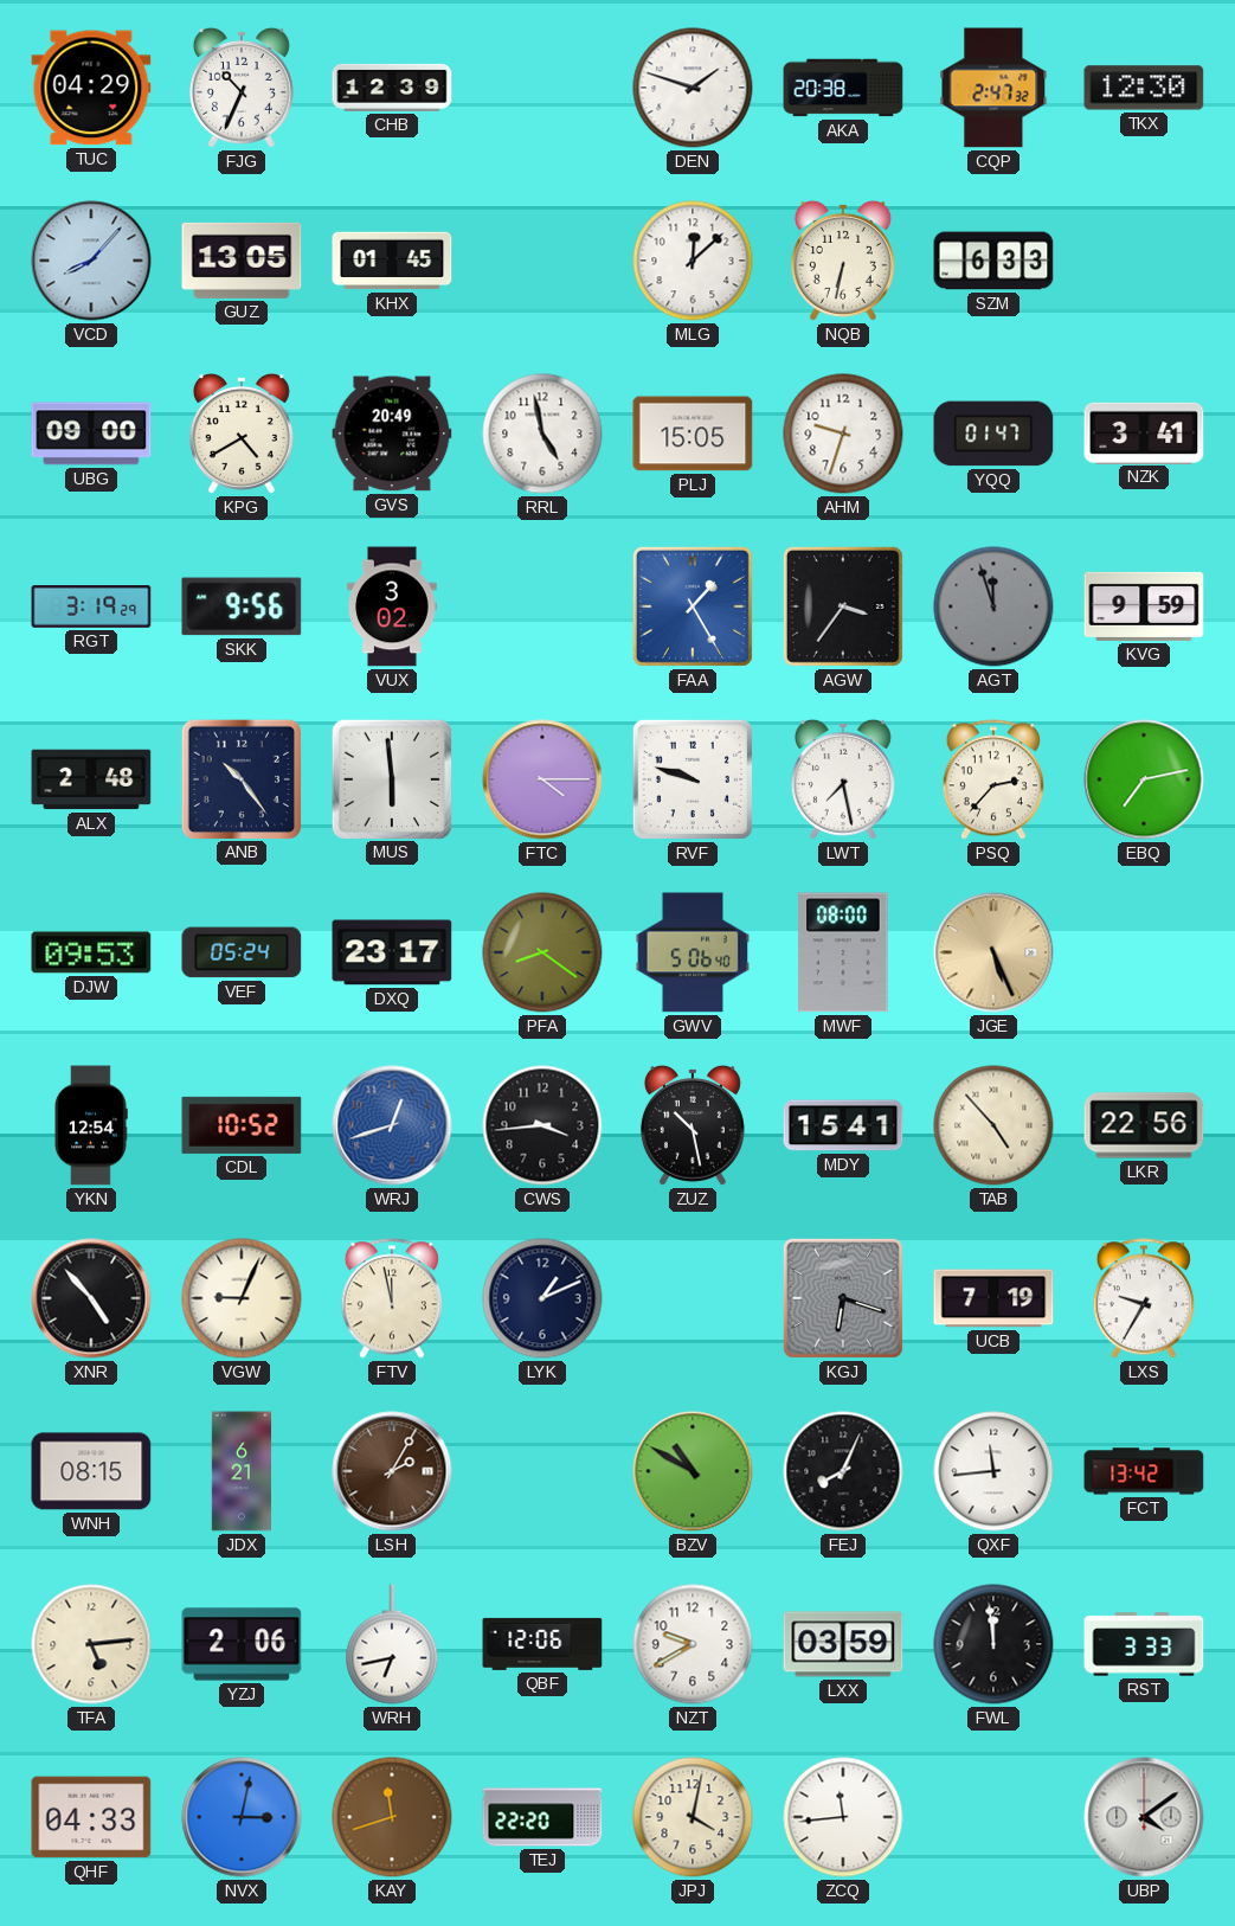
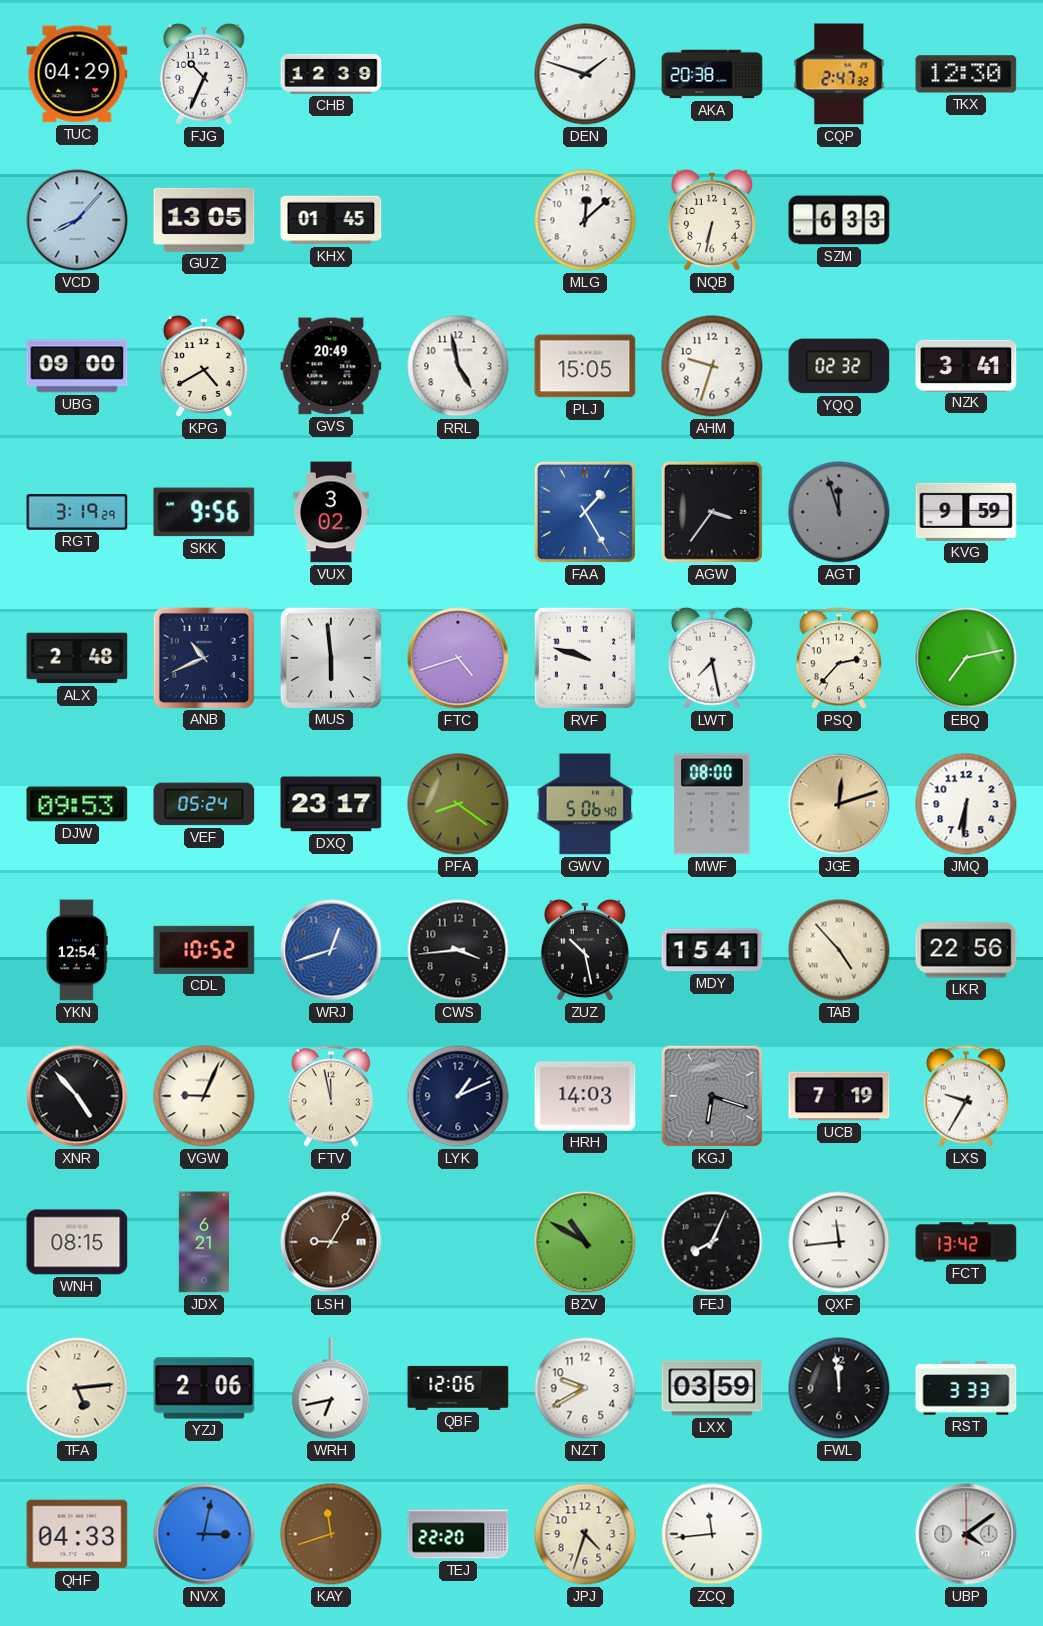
YQQ: 01:47 -> 02:32 (839, 366)
ANB: 10:24 -> 10:41 (203, 657)
FTC: 4:15 -> 4:42 (458, 658)
JGE: 5:26 -> 12:12 (839, 804)
JMQ: none -> 6:31 (966, 804)
HRH: none -> 14:03 (585, 1096)
LSH: 2:05 -> 9:05 (331, 1242)
JPJ: 4:02 -> 4:33 (585, 1534)
